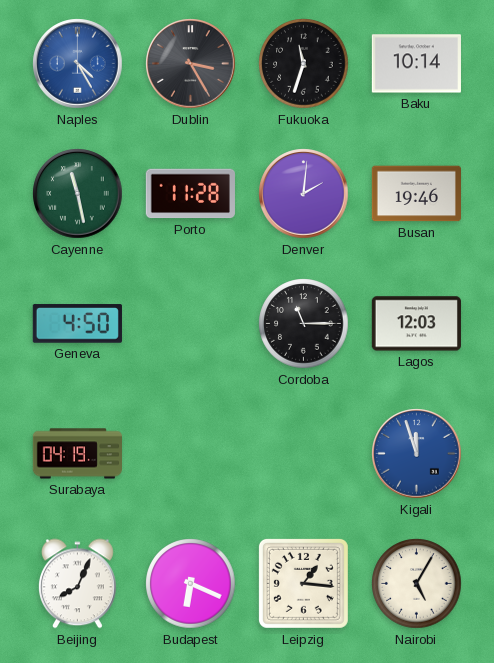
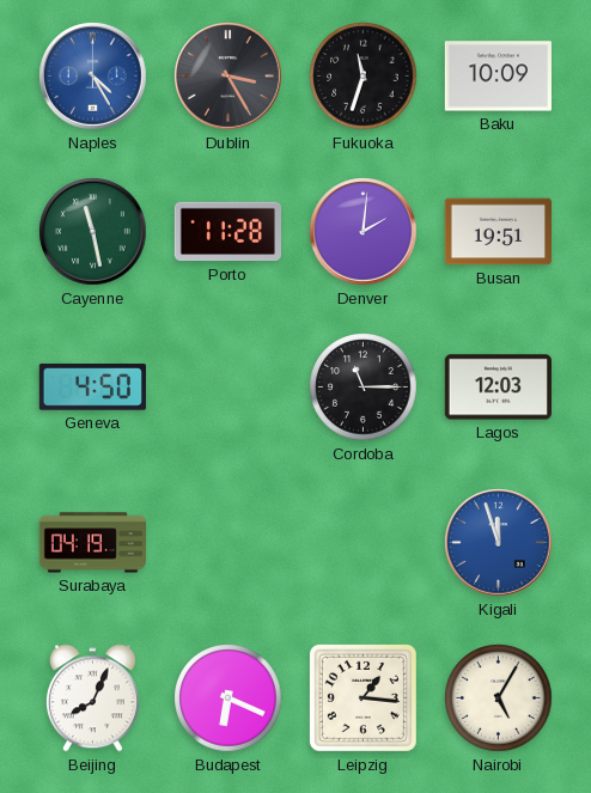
Baku: 10:14 -> 10:09 (498, 77)
Busan: 19:46 -> 19:51 (498, 232)
